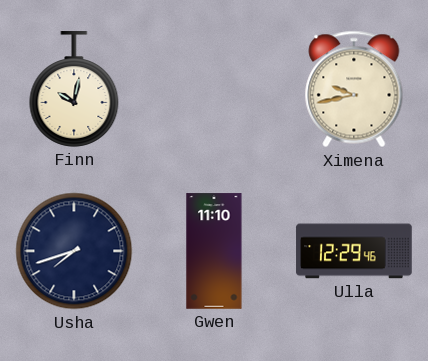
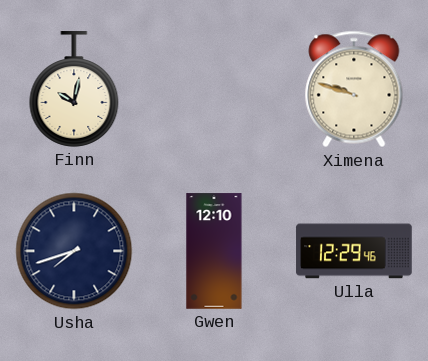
Ximena: 9:43 -> 9:48 (354, 89)
Gwen: 11:10 -> 12:10 (214, 251)
